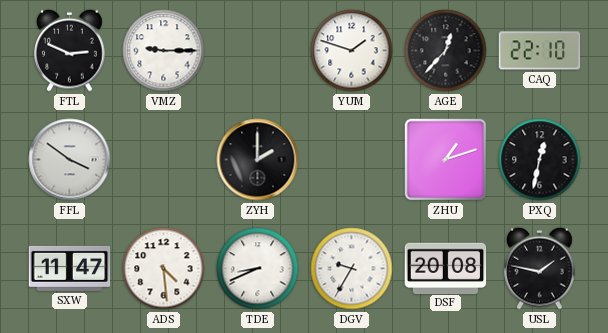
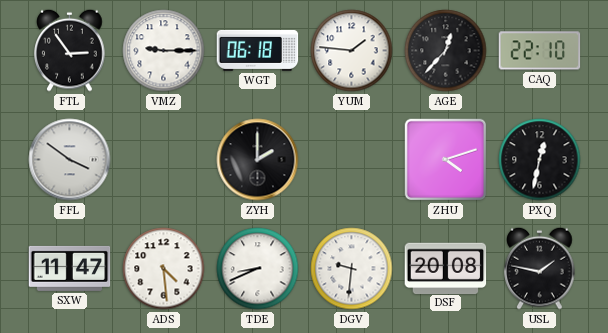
FTL: 2:49 -> 2:54 (70, 50)
WGT: none -> 06:18 (258, 50)
YUM: 1:48 -> 1:46 (352, 51)
ZHU: 1:12 -> 4:12 (446, 160)
DGV: 9:35 -> 9:31 (352, 269)
